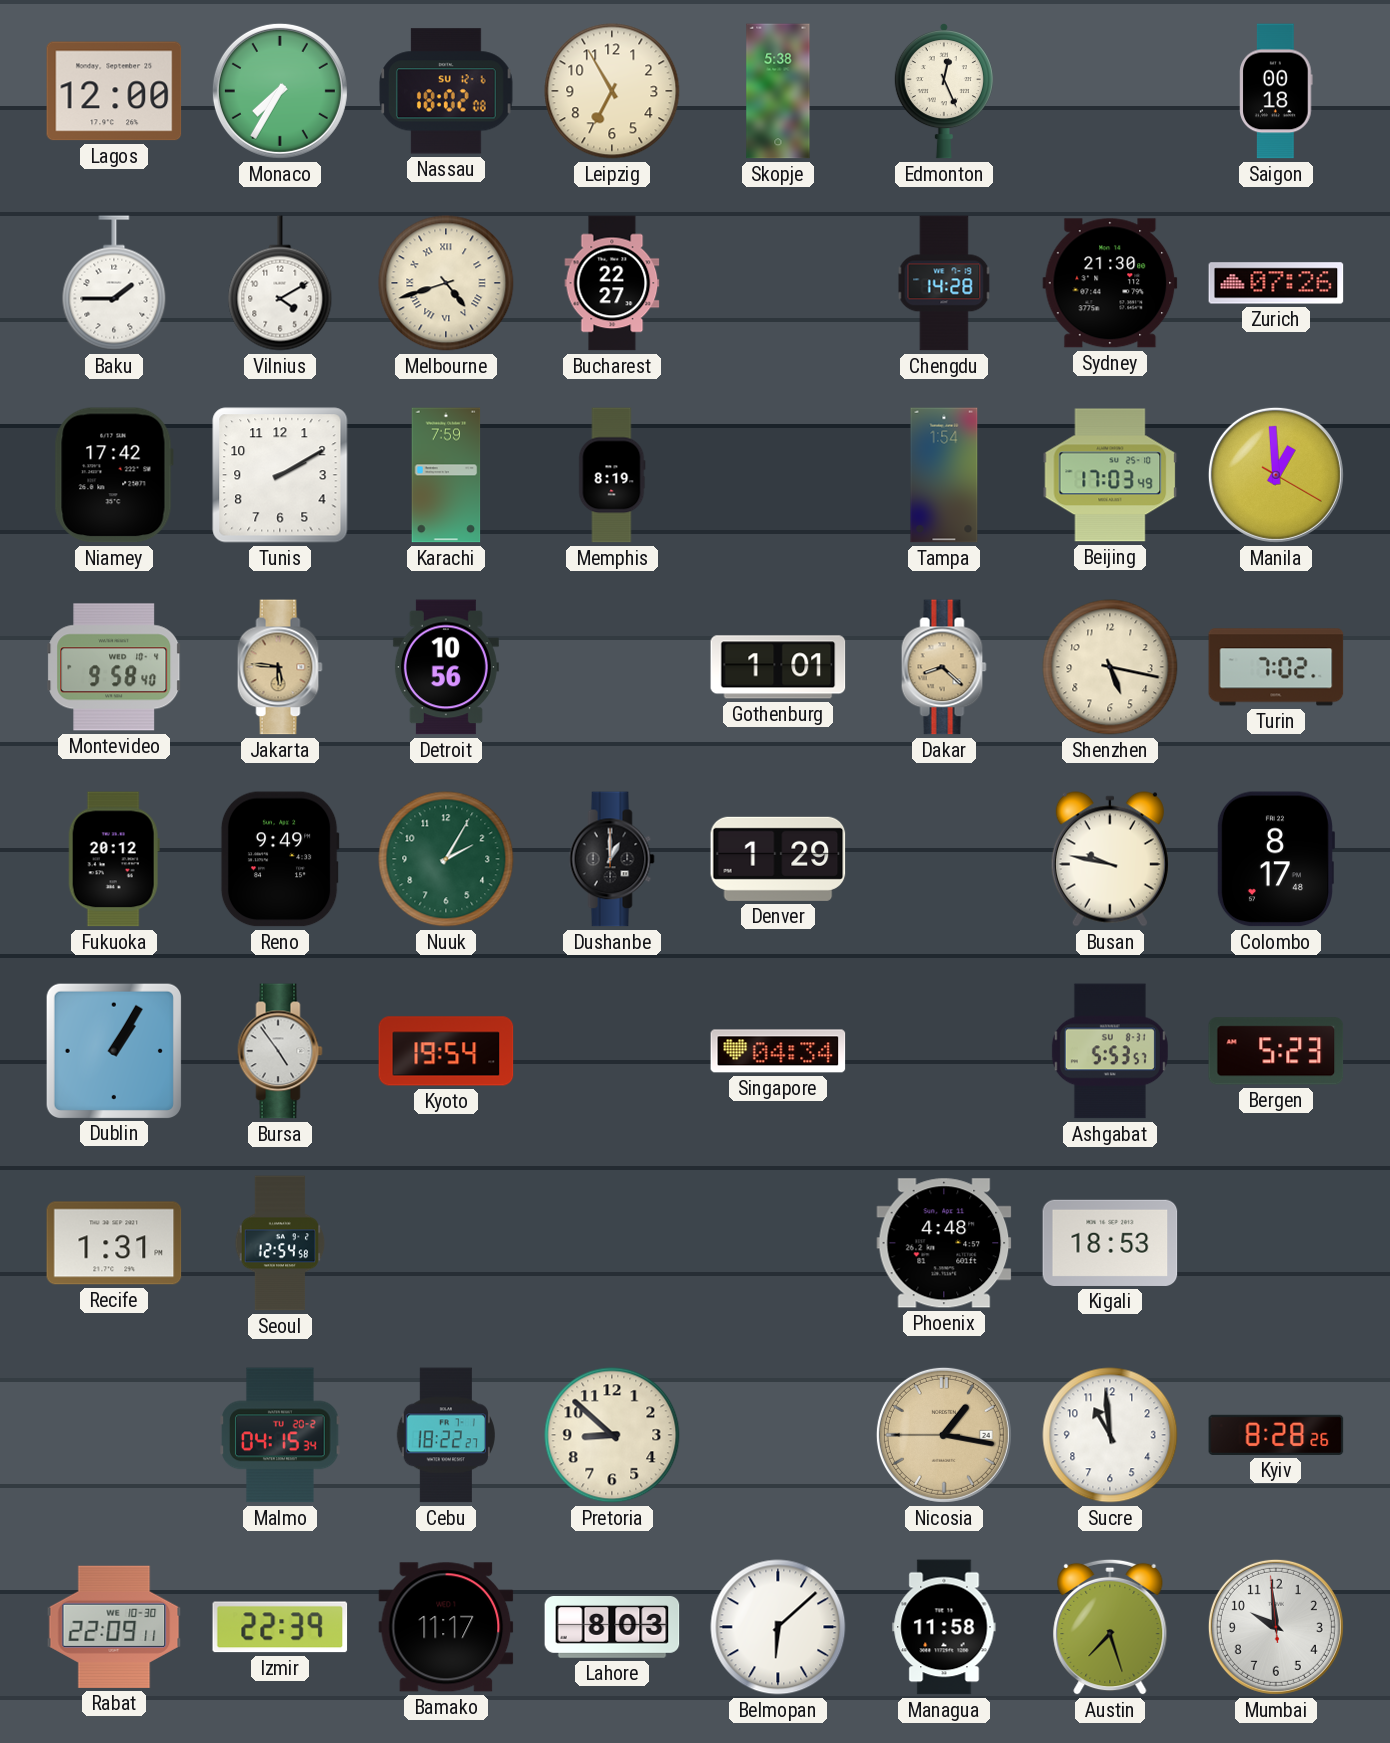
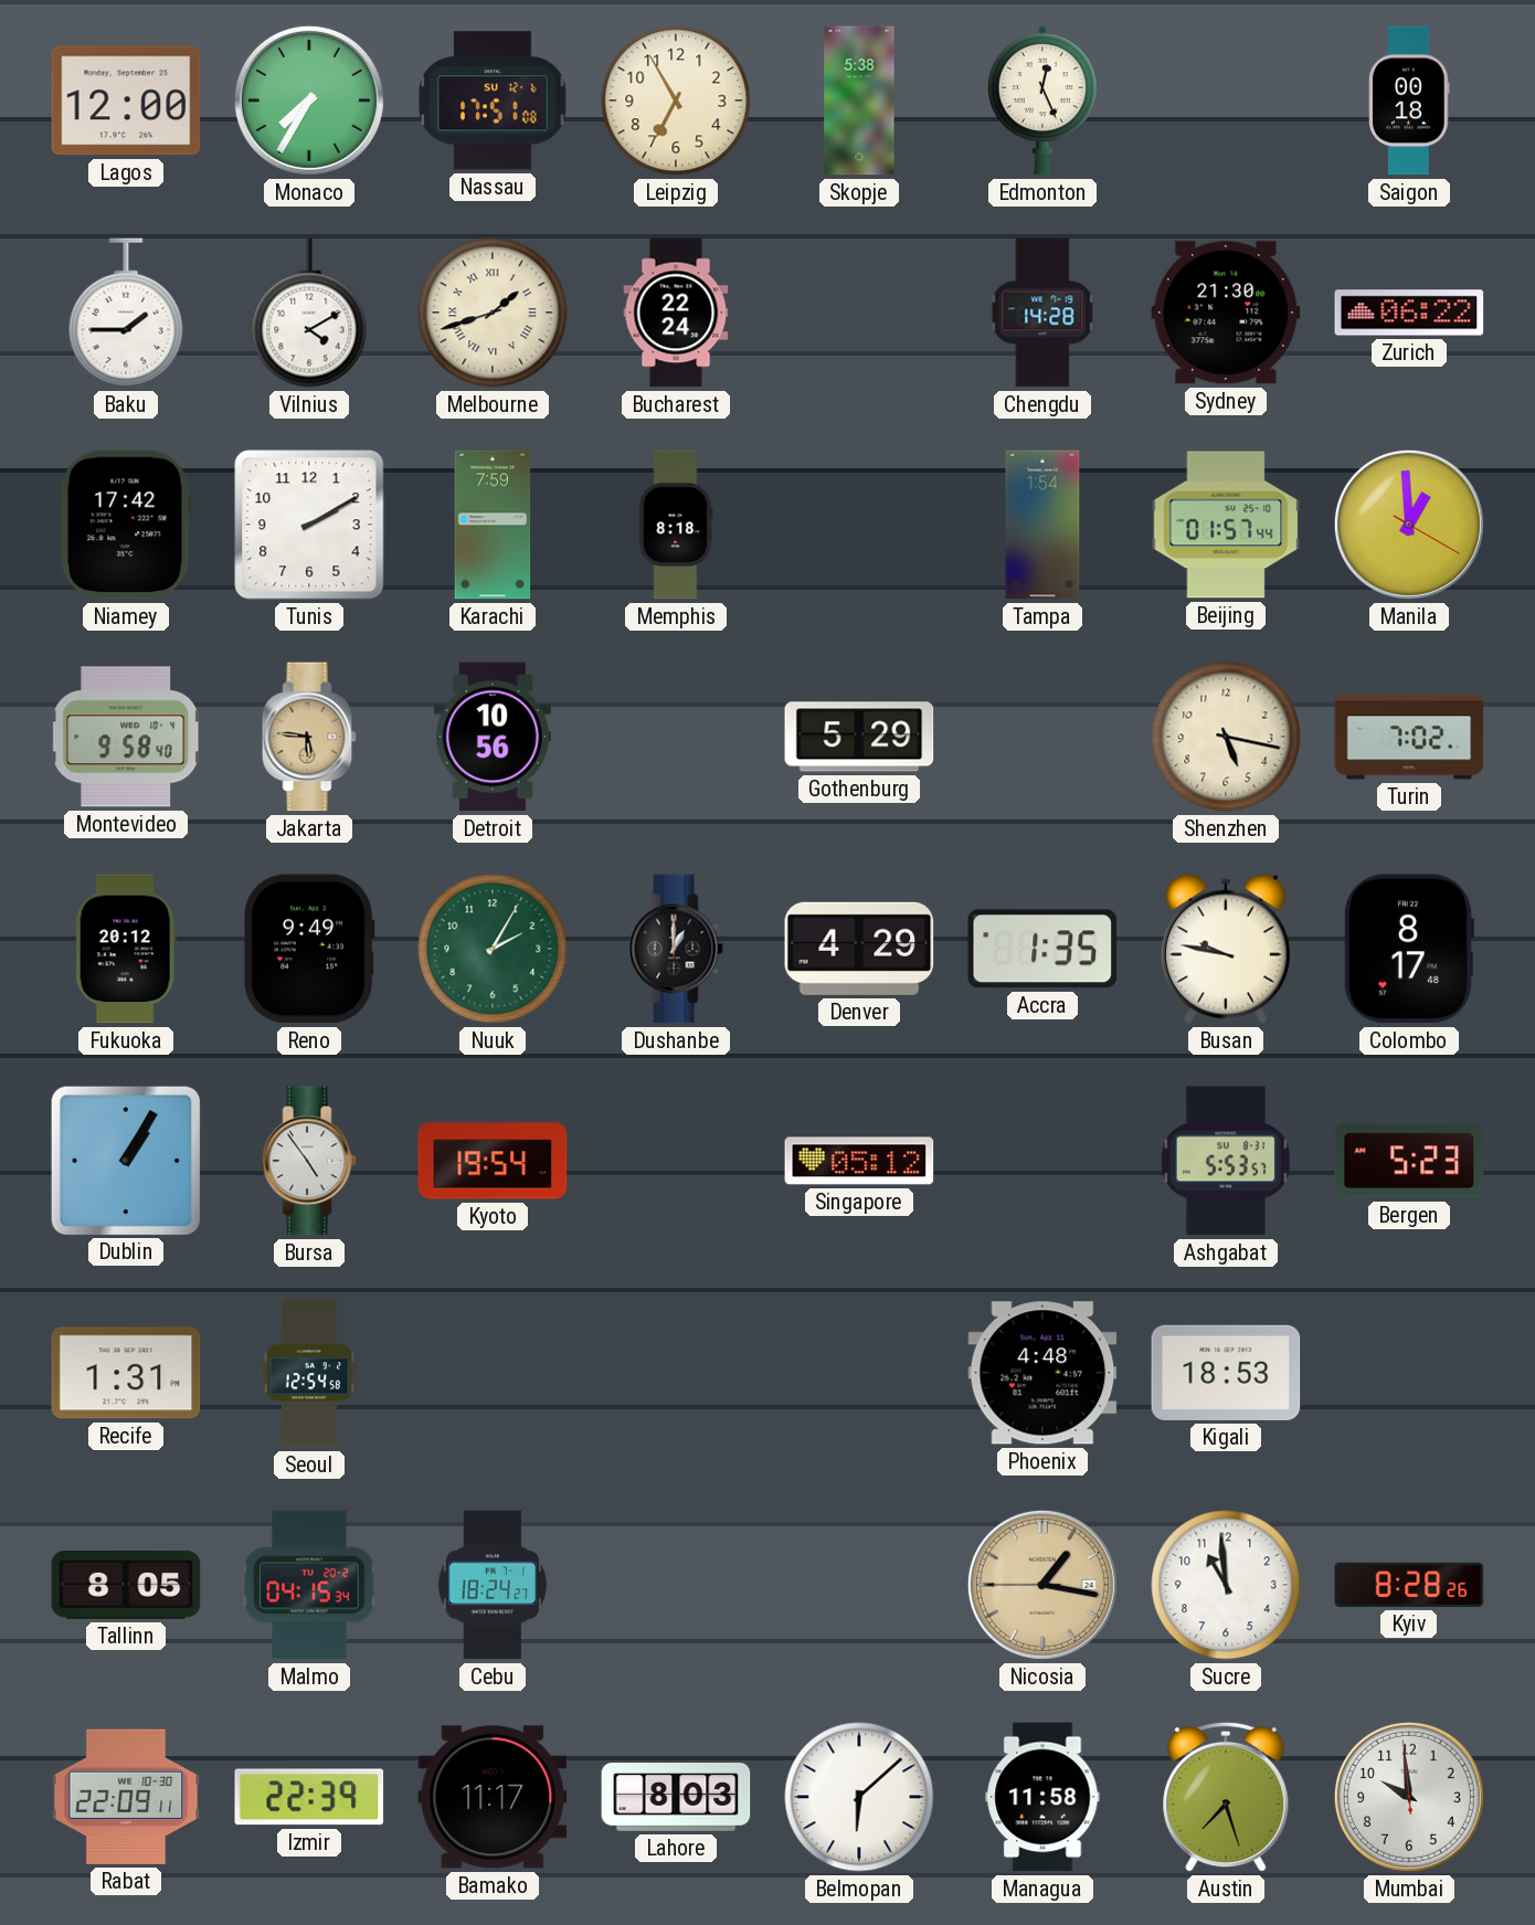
Nassau: 18:02 -> 17:51 (493, 101)
Melbourne: 4:42 -> 1:42 (493, 313)
Bucharest: 22:27 -> 22:24 (676, 313)
Zurich: 07:26 -> 06:22 (1409, 313)
Memphis: 8:19 -> 8:18 (676, 525)
Beijing: 17:03 -> 01:57 (1226, 525)
Gothenburg: 1:01 -> 5:29 (859, 737)
Dakar: 8:22 -> none (944, 667)
Denver: 1:29 -> 4:29 (859, 949)
Accra: none -> 1:35 (1042, 949)
Singapore: 04:34 -> 05:12 (859, 1161)
Tallinn: none -> 8:05 (126, 1586)
Cebu: 18:22 -> 18:24 (493, 1585)
Pretoria: 8:52 -> none (612, 1435)
